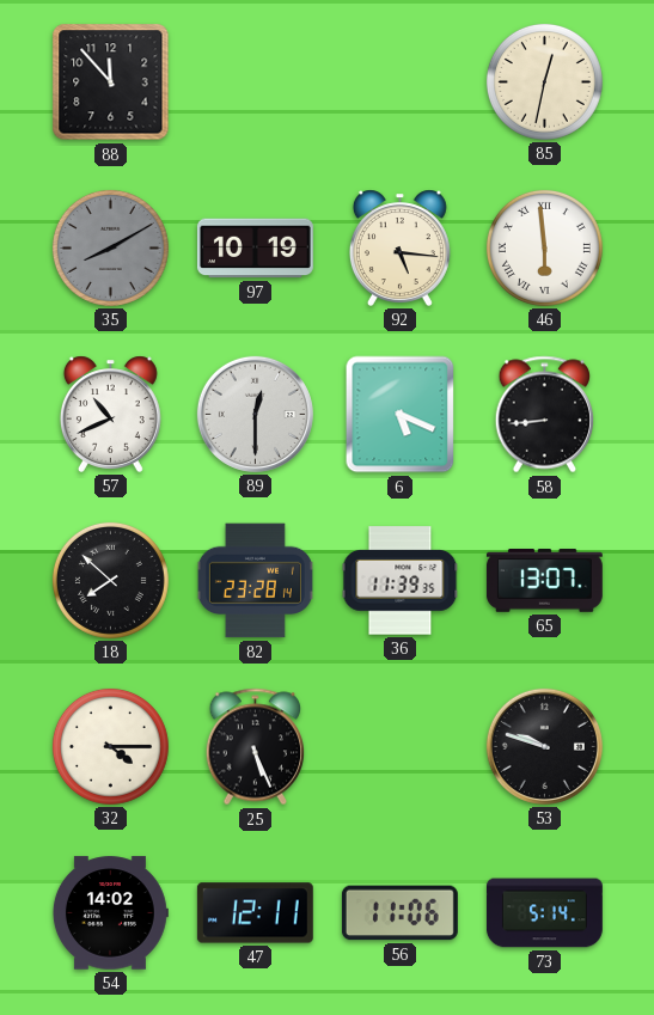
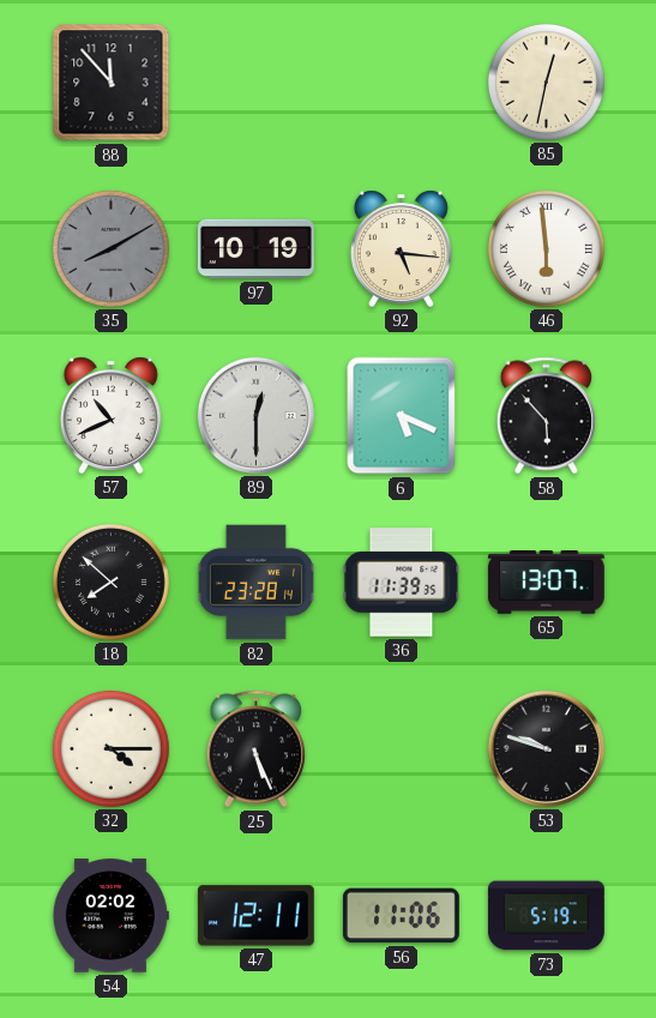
58: 8:44 -> 5:53 (546, 416)
54: 14:02 -> 02:02 (110, 916)
73: 5:14 -> 5:19 (546, 916)
